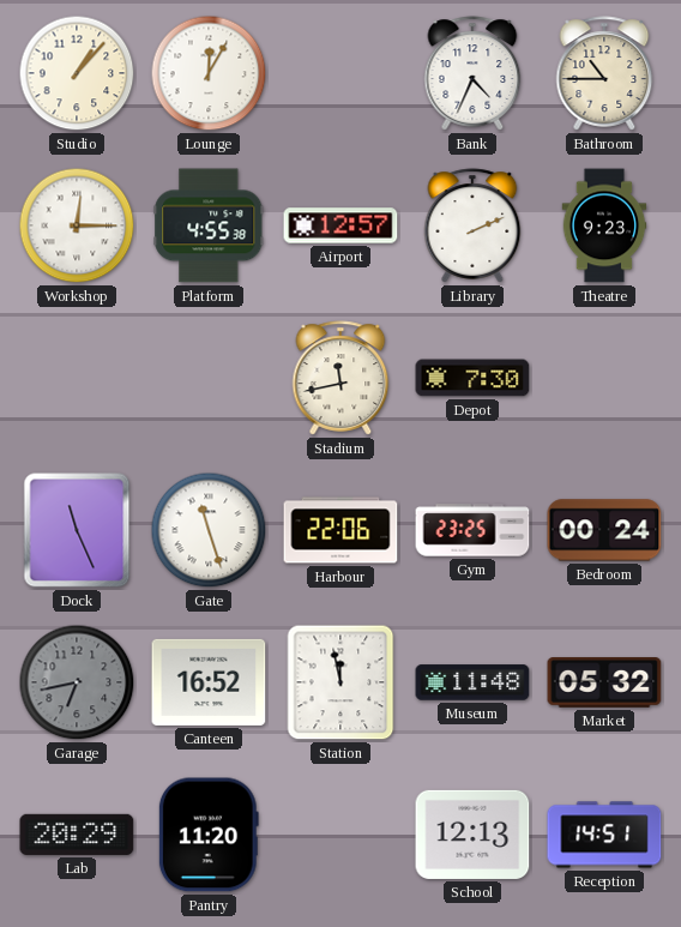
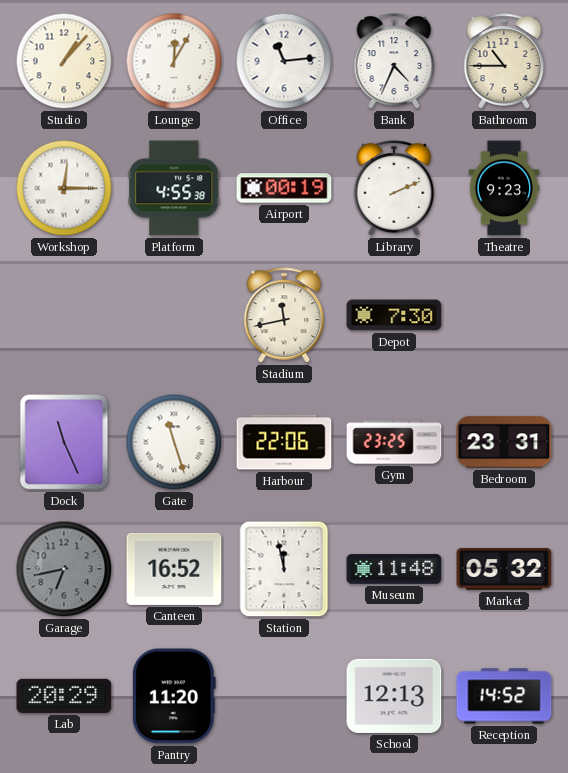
Office: none -> 11:14 (284, 61)
Airport: 12:57 -> 00:19 (284, 188)
Bedroom: 00:24 -> 23:31 (504, 442)
Reception: 14:51 -> 14:52 (504, 696)
